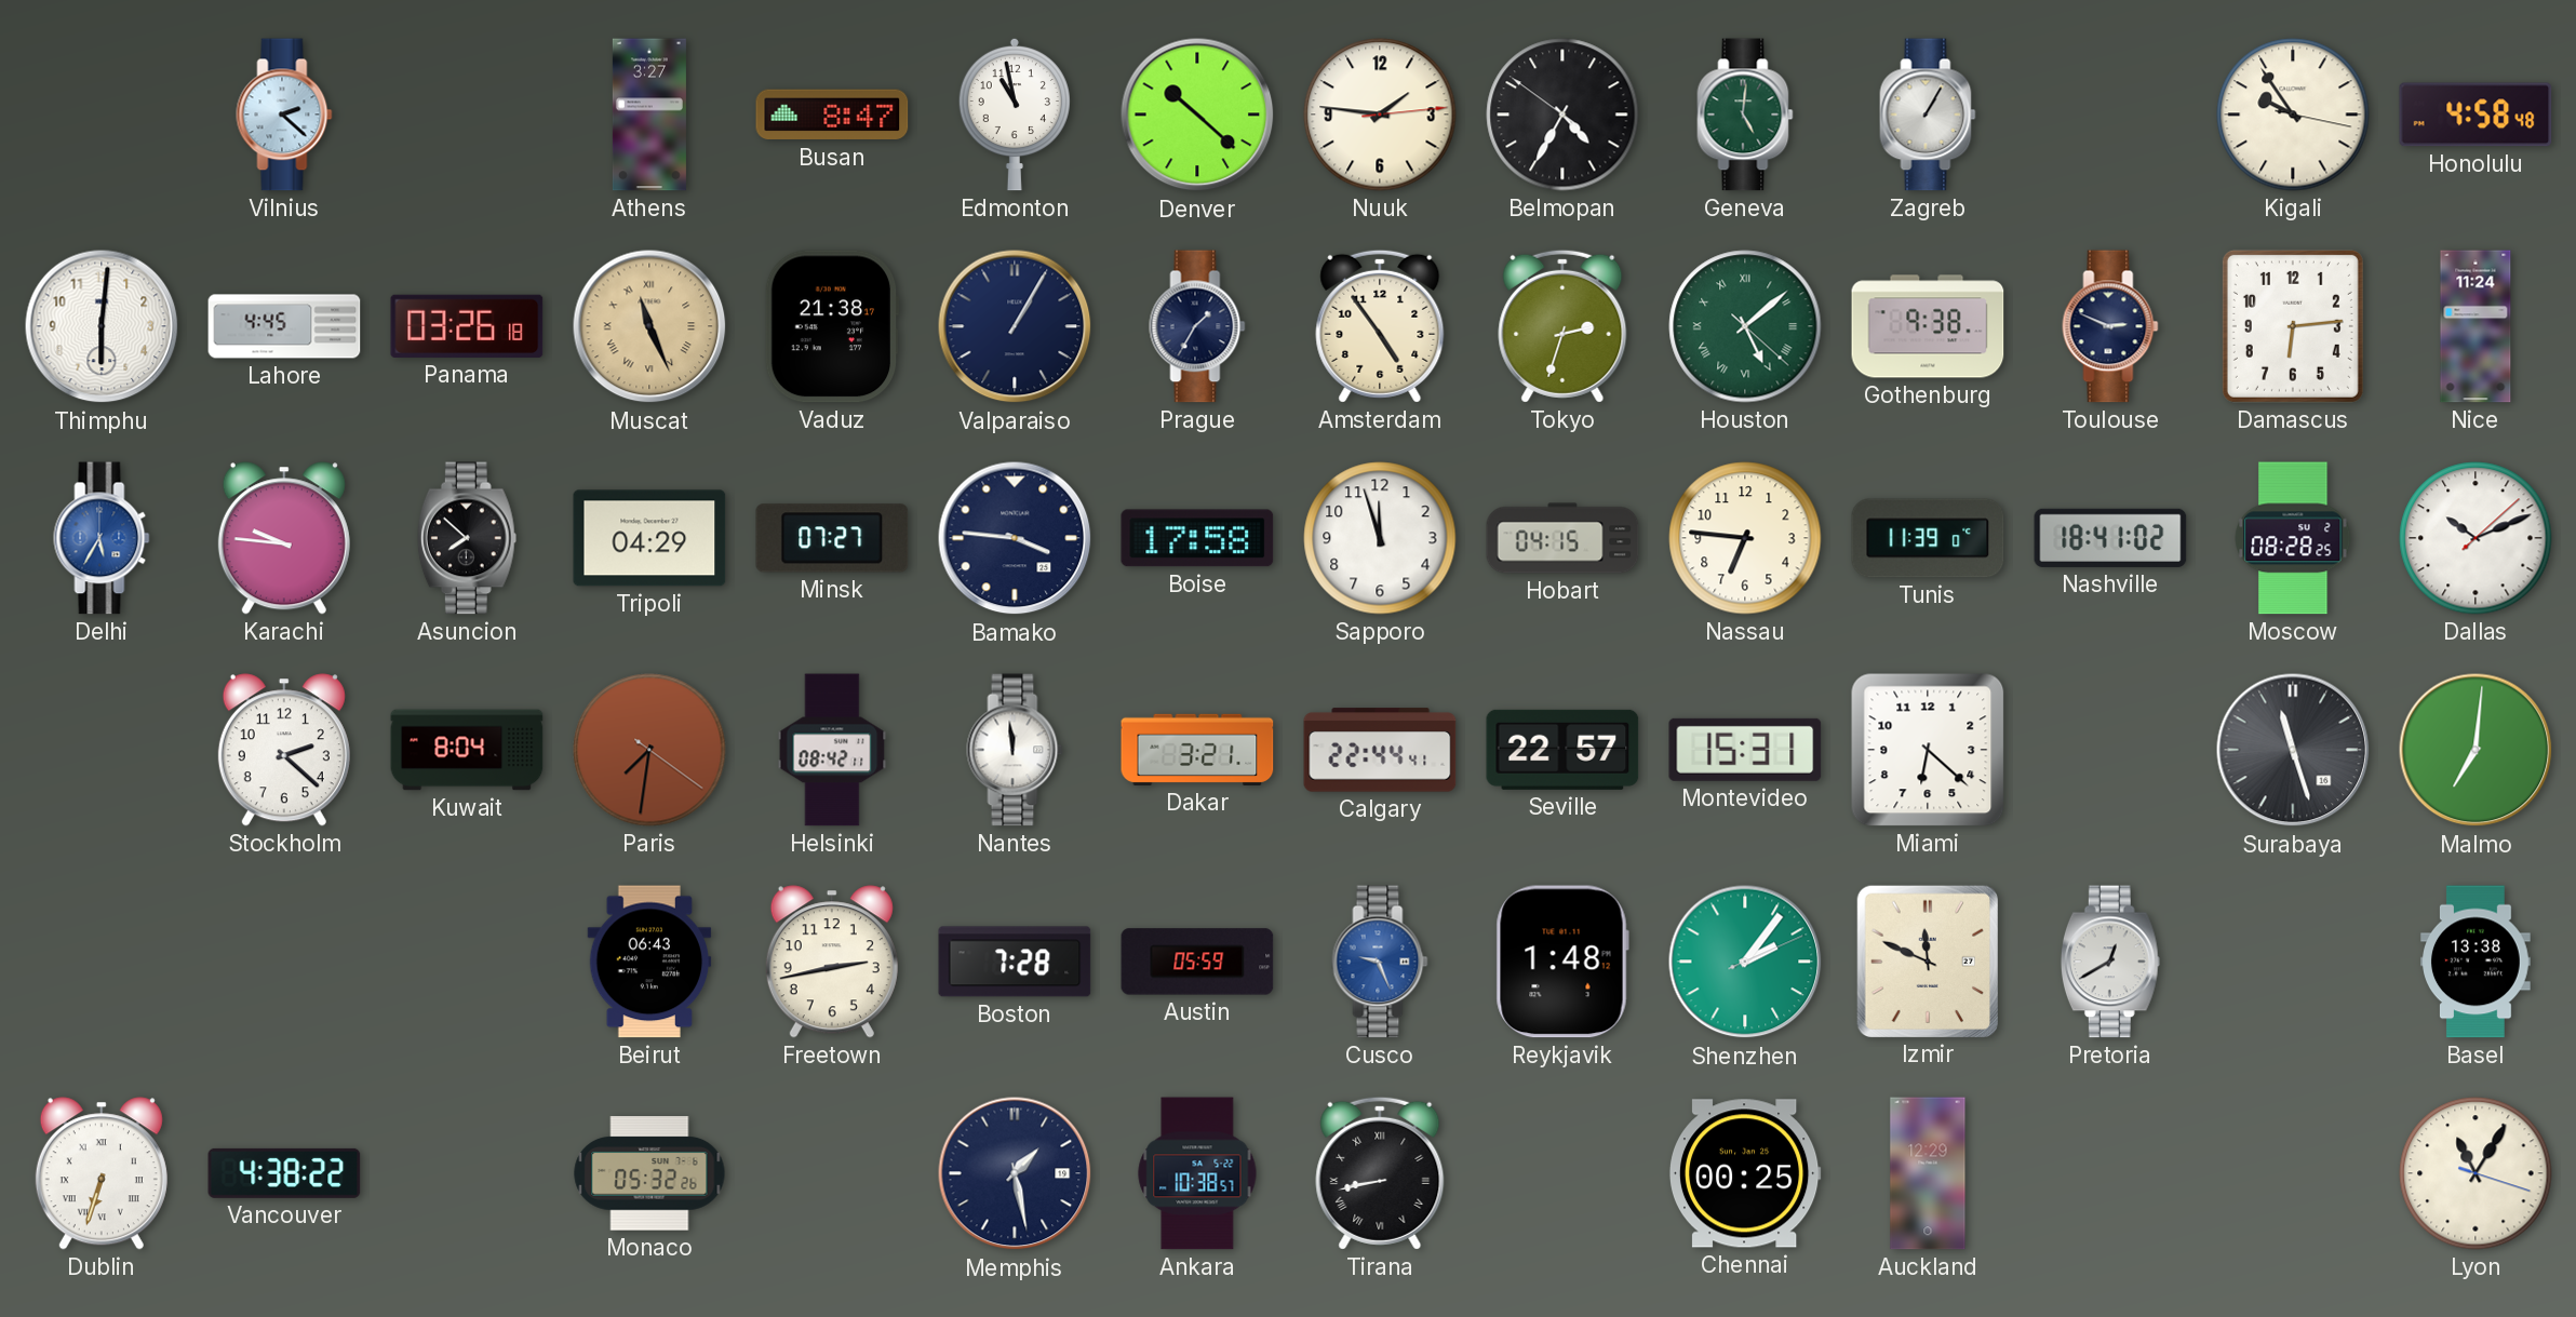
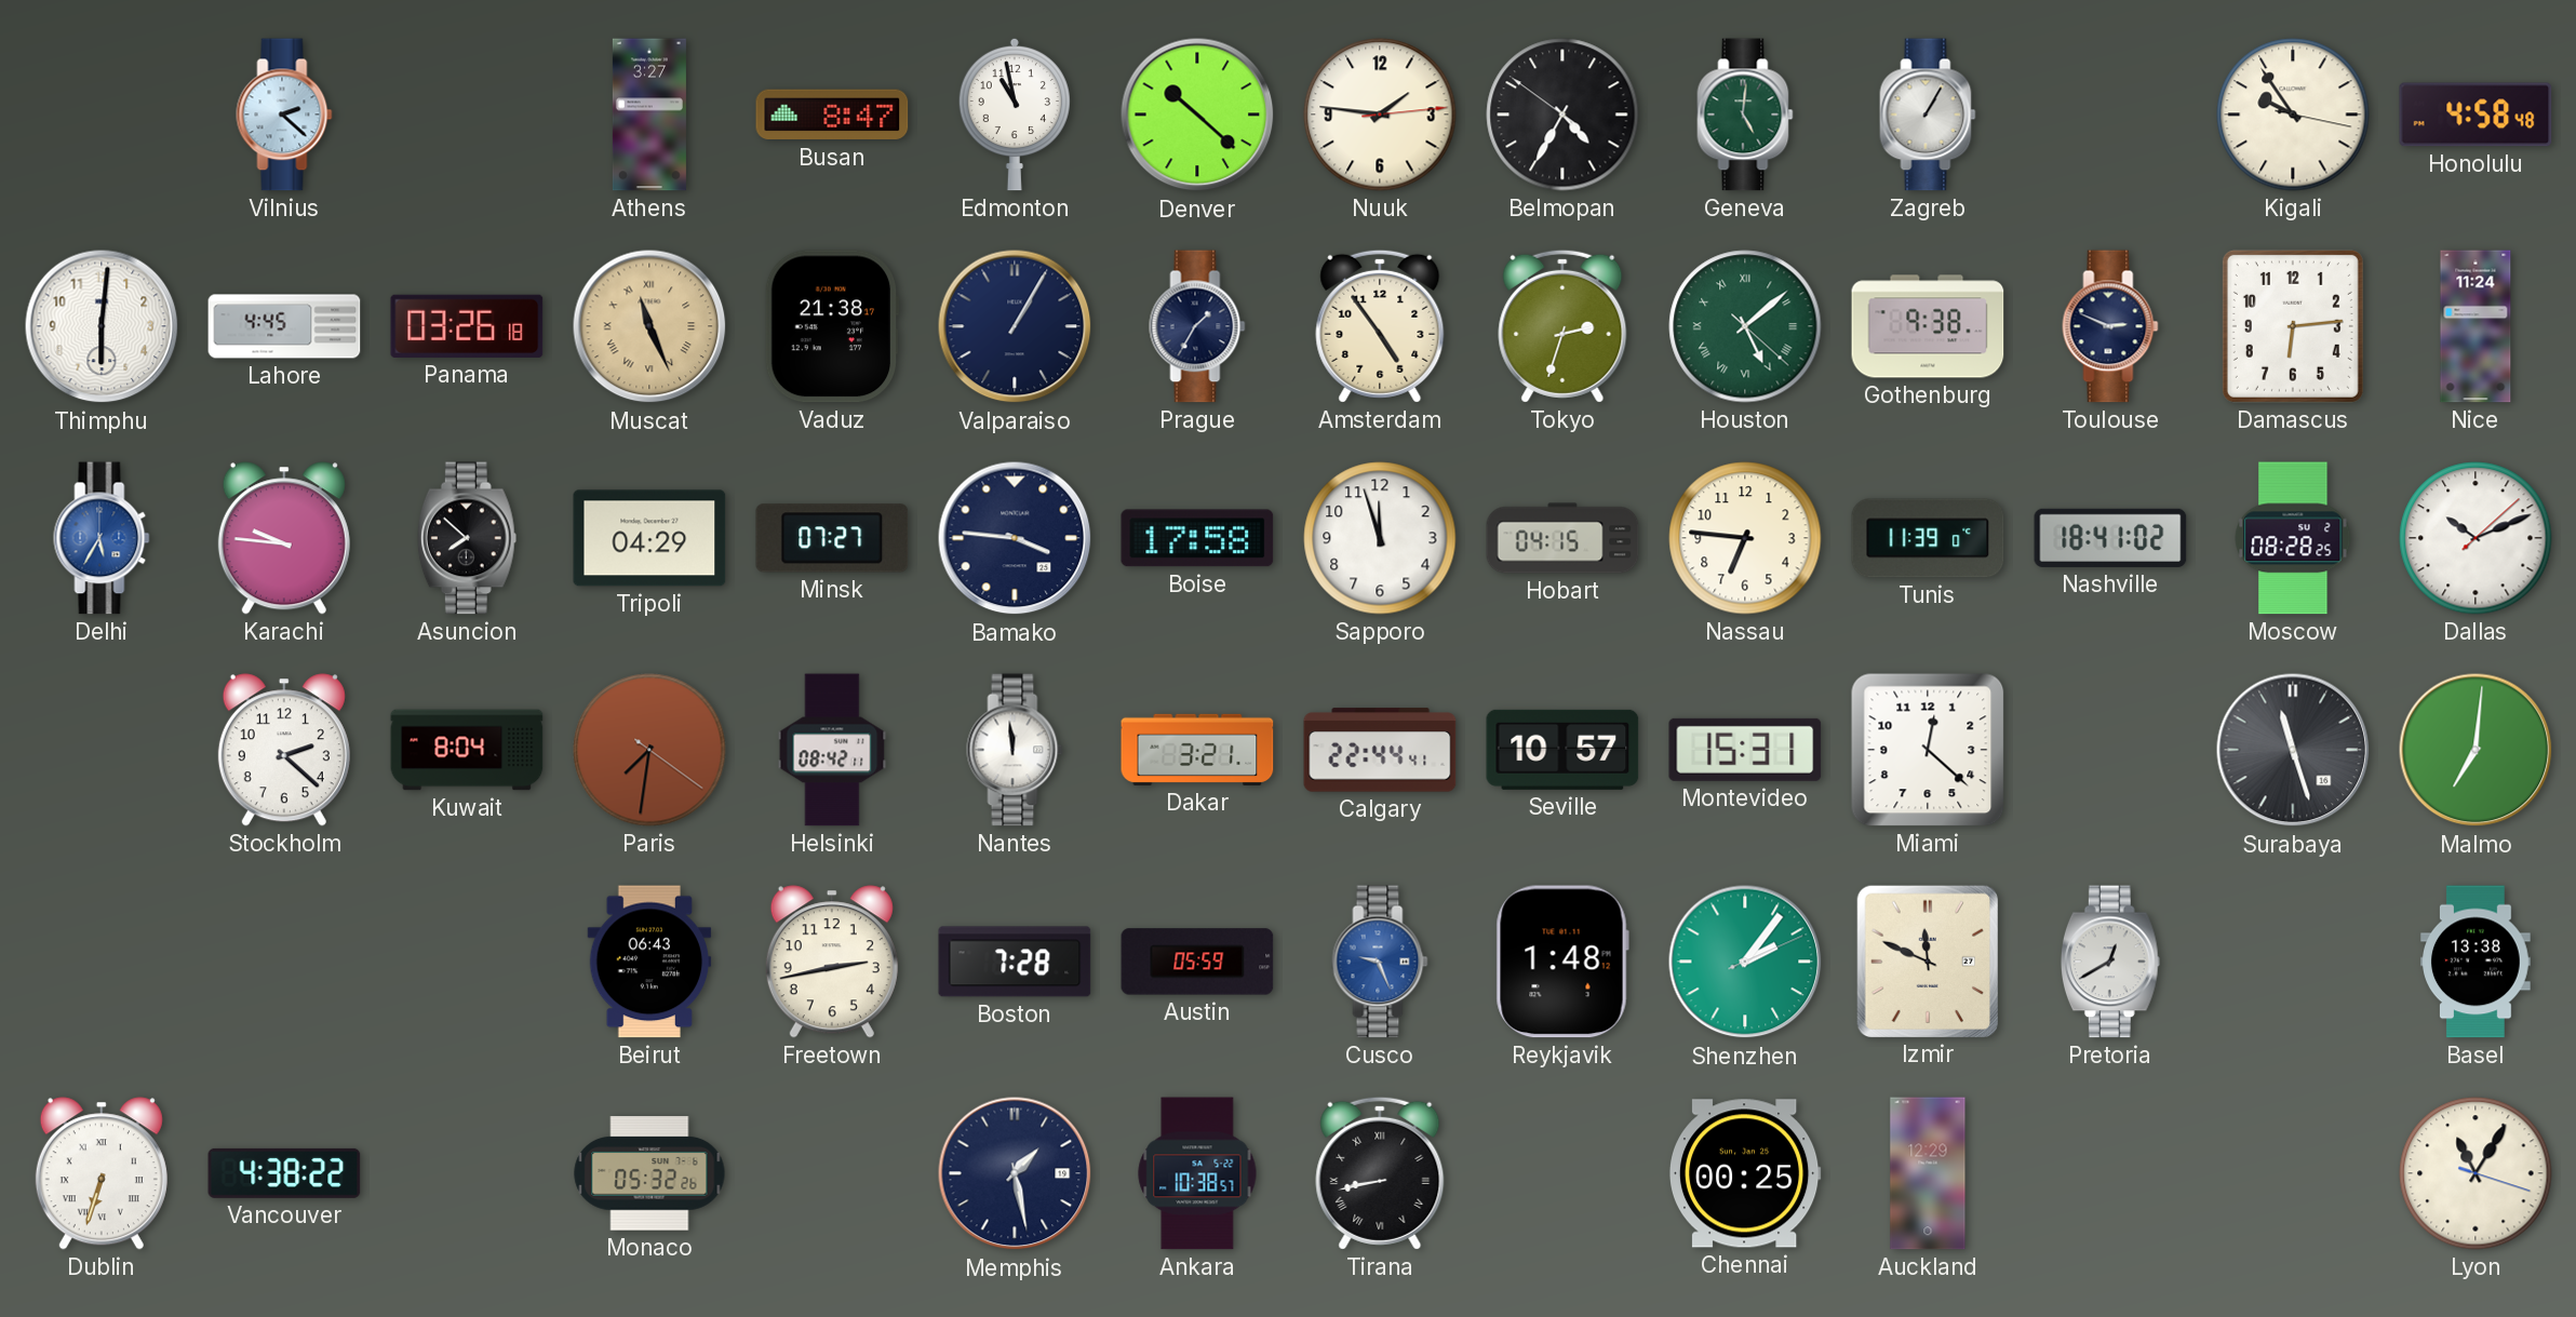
Seville: 22:57 -> 10:57 (1562, 750)
Miami: 6:22 -> 12:22 (1928, 750)
